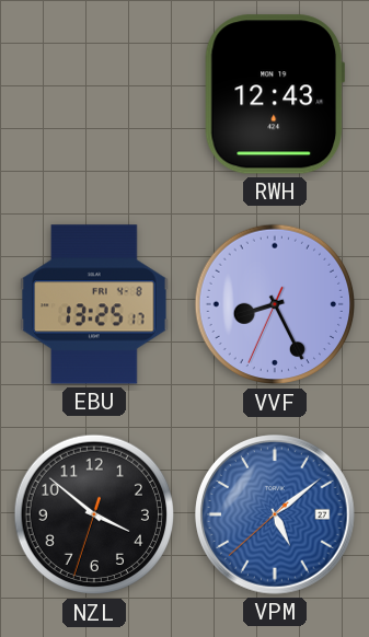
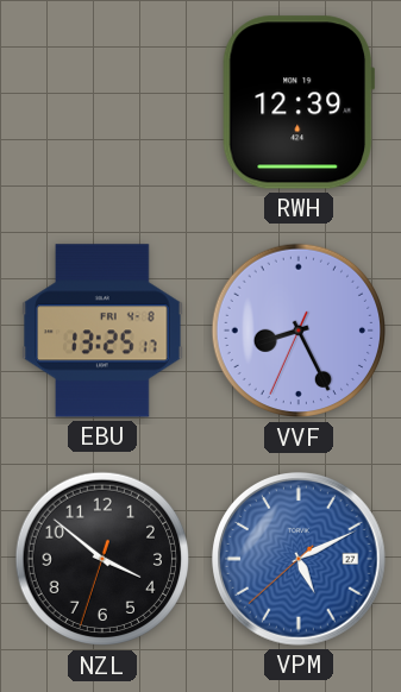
RWH: 12:43 -> 12:39 (299, 102)
VPM: 5:08 -> 5:10 (299, 559)
